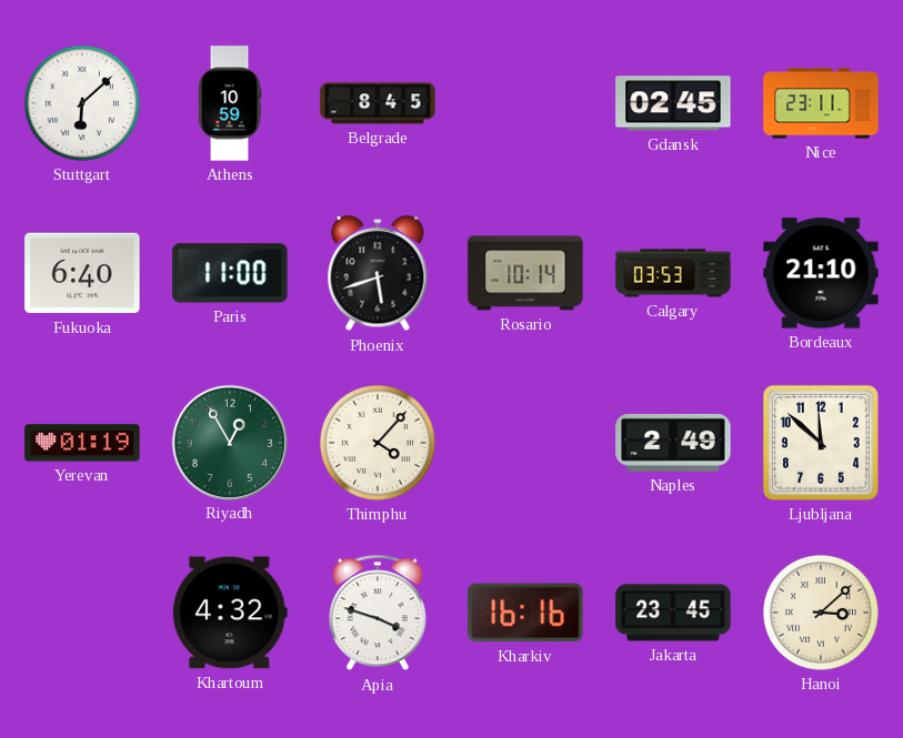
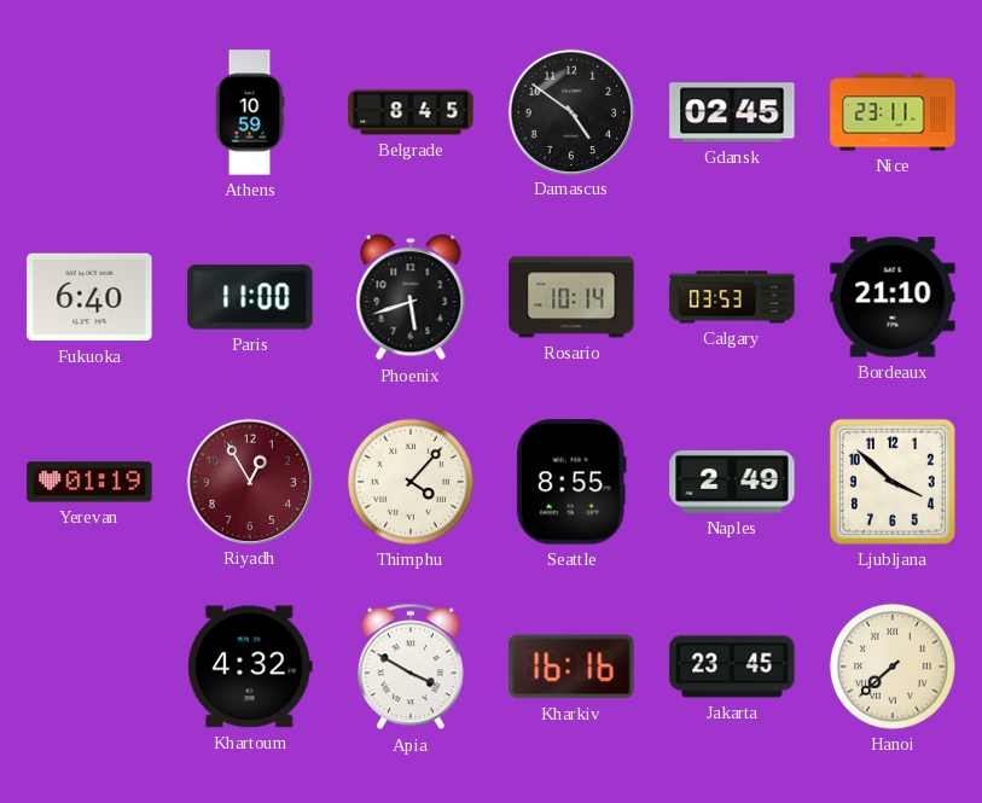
Stuttgart: 6:08 -> none (82, 103)
Damascus: none -> 4:51 (570, 111)
Riyadh dial: green -> burgundy (249, 481)
Seattle: none -> 8:55 (571, 482)
Ljubljana: 11:52 -> 3:52 (893, 482)
Apia: 3:48 -> 3:50 (411, 667)
Hanoi: 3:08 -> 7:38 (893, 667)
